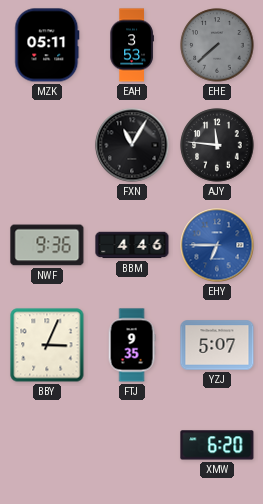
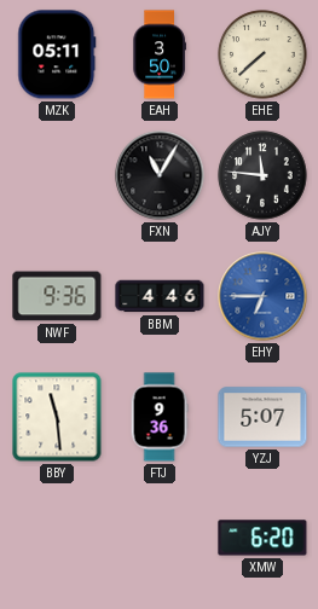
EAH: 3:53 -> 3:50 (160, 54)
EHE dial: grey -> cream (262, 54)
BBY: 3:04 -> 11:29 (57, 417)
FTJ: 9:35 -> 9:36 (160, 417)
